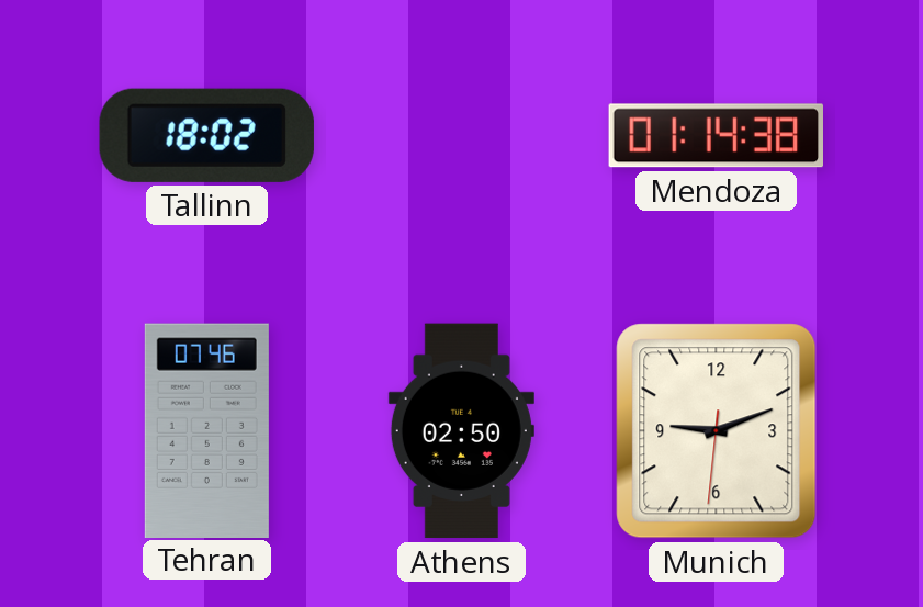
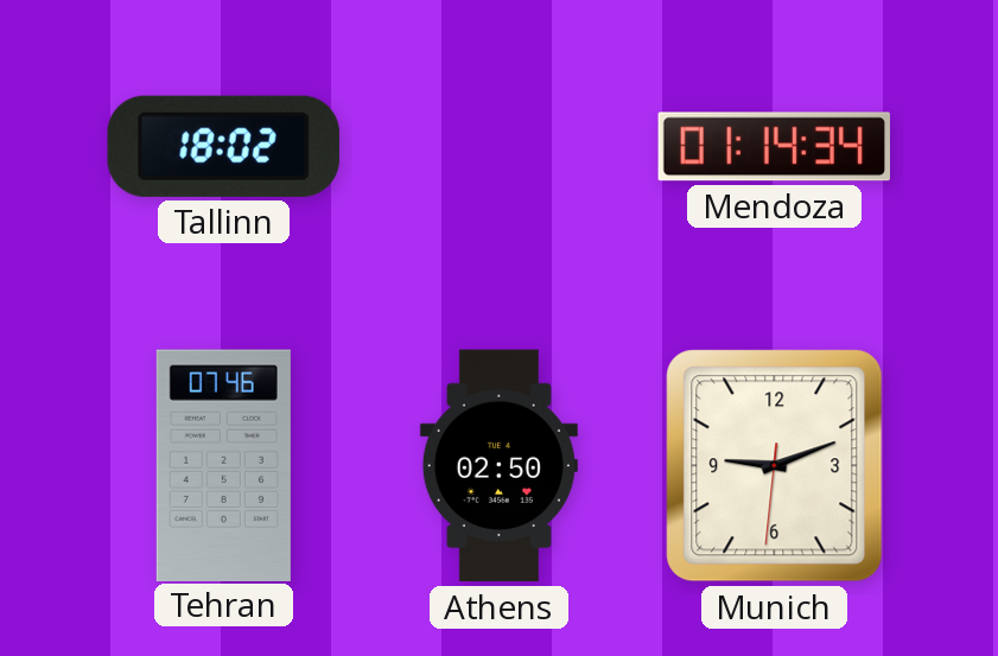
Mendoza: 01:14:38 -> 01:14:34 (774, 147)
